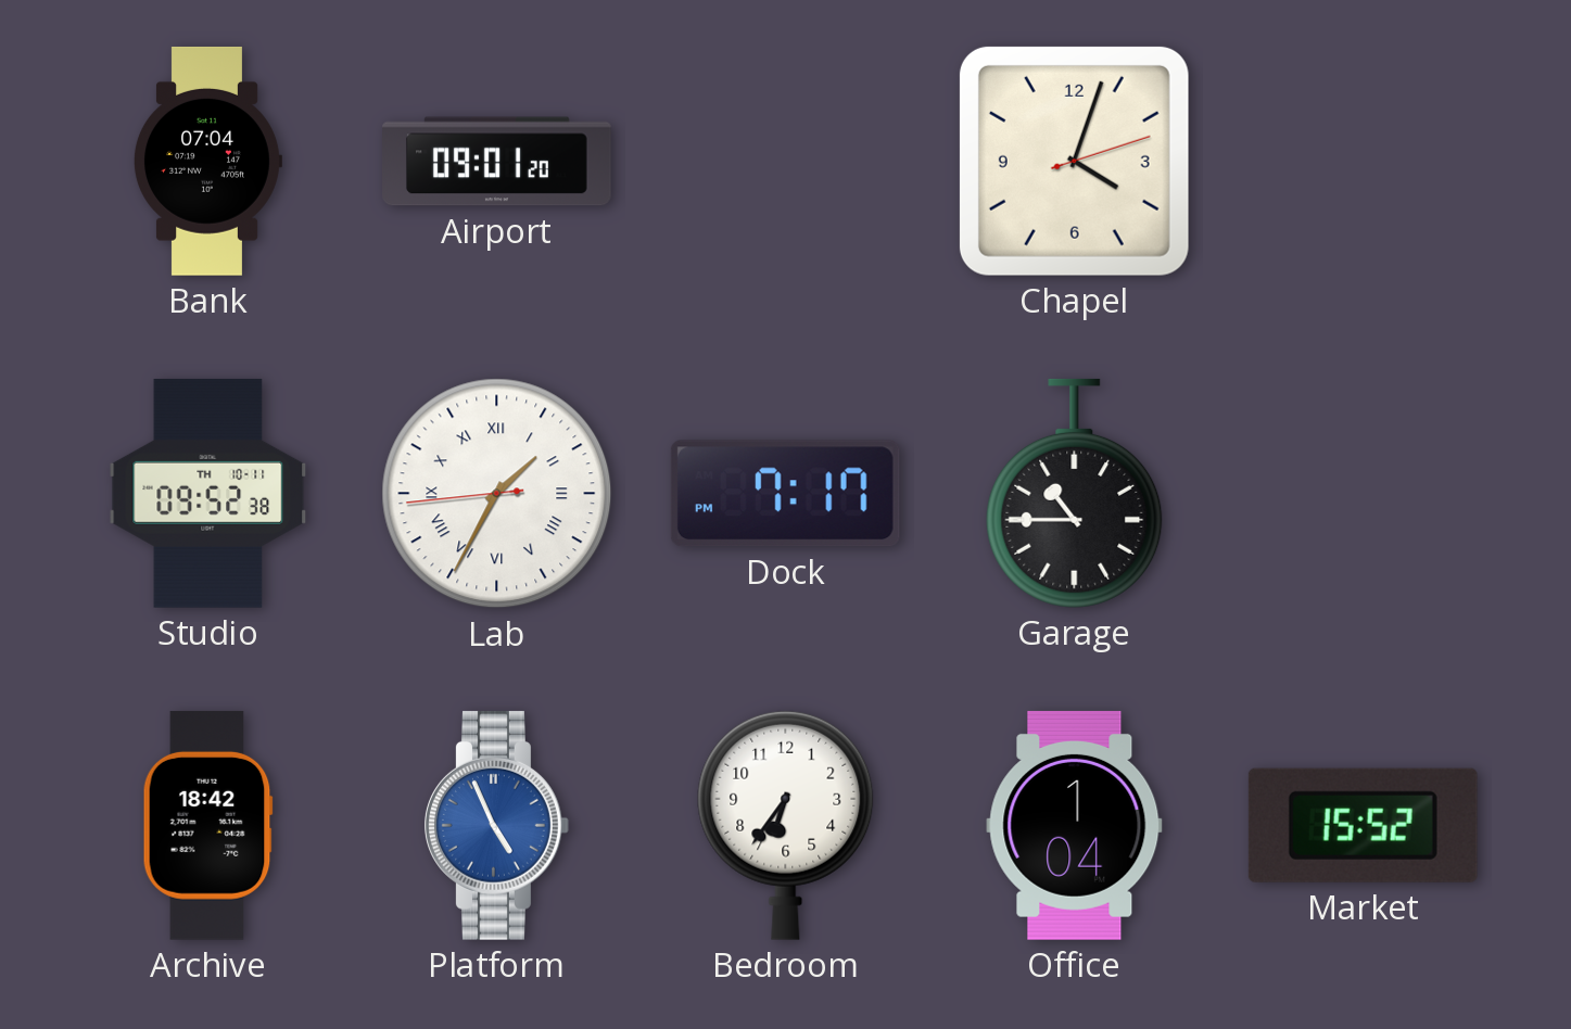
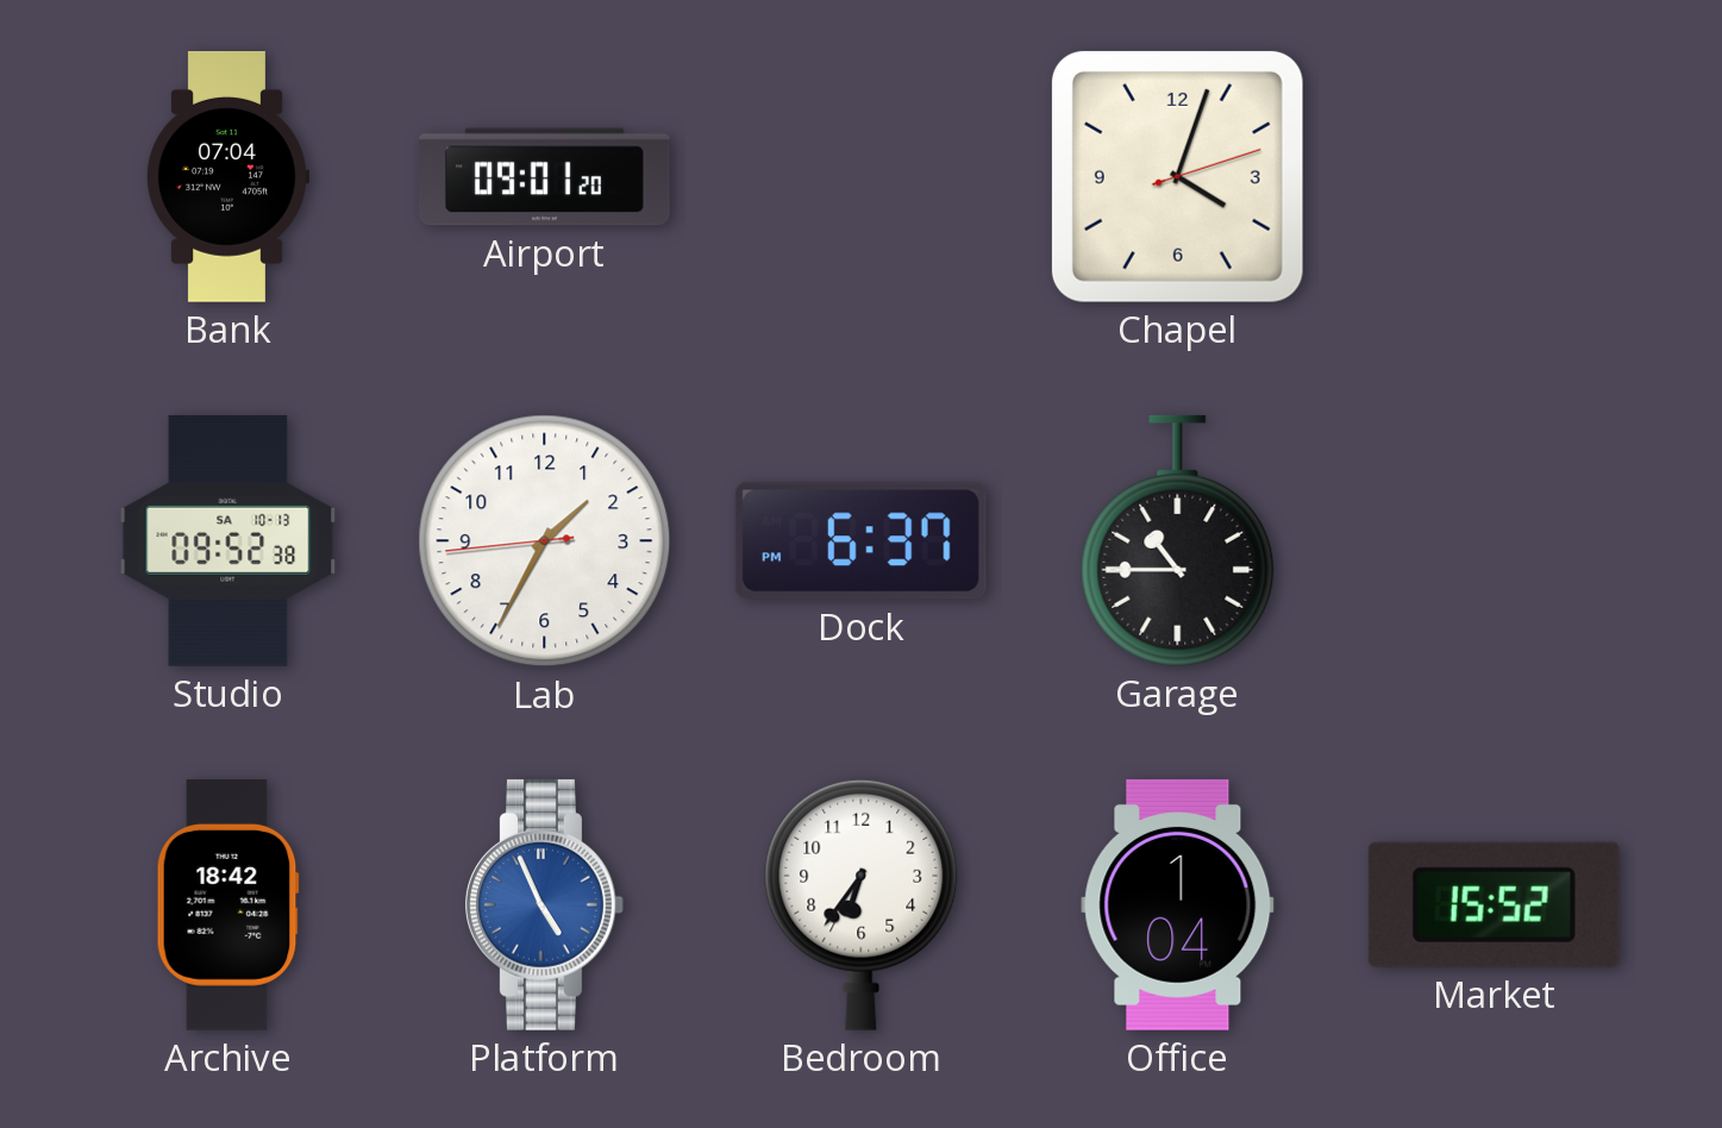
Studio date: TH 10-11 -> SA 10-13 (228, 540)
Lab numerals: Roman -> Arabic (545, 541)
Dock: 7:17 -> 6:37 (860, 541)
